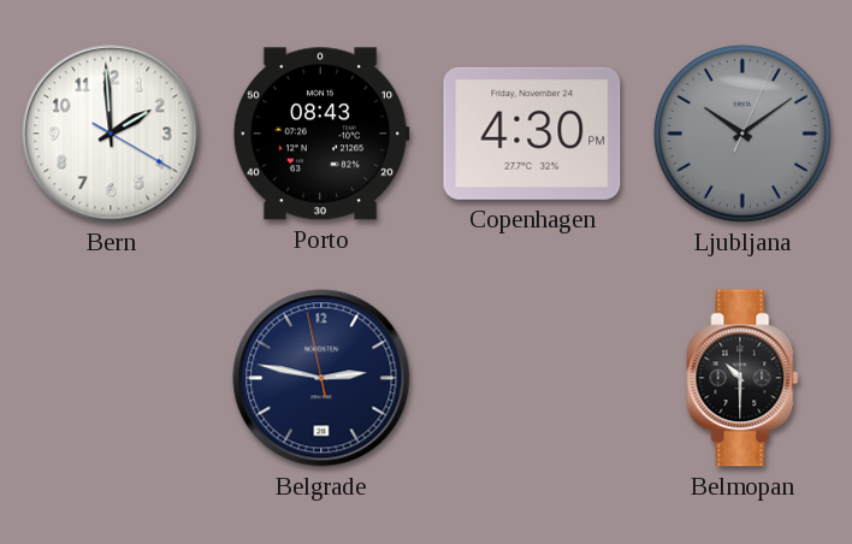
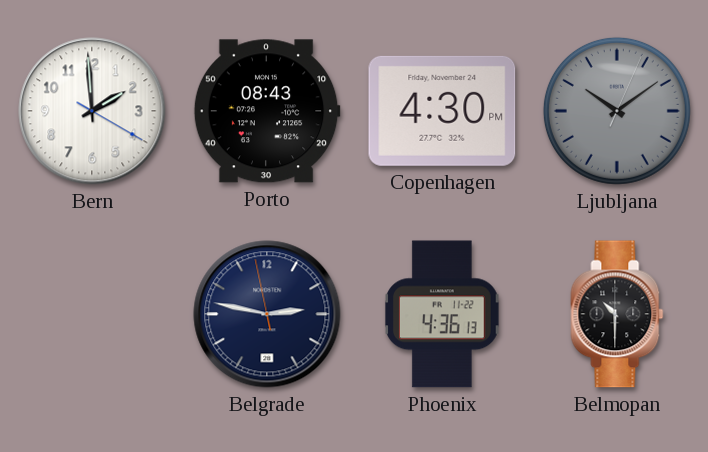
Phoenix: none -> 4:36 (443, 314)
